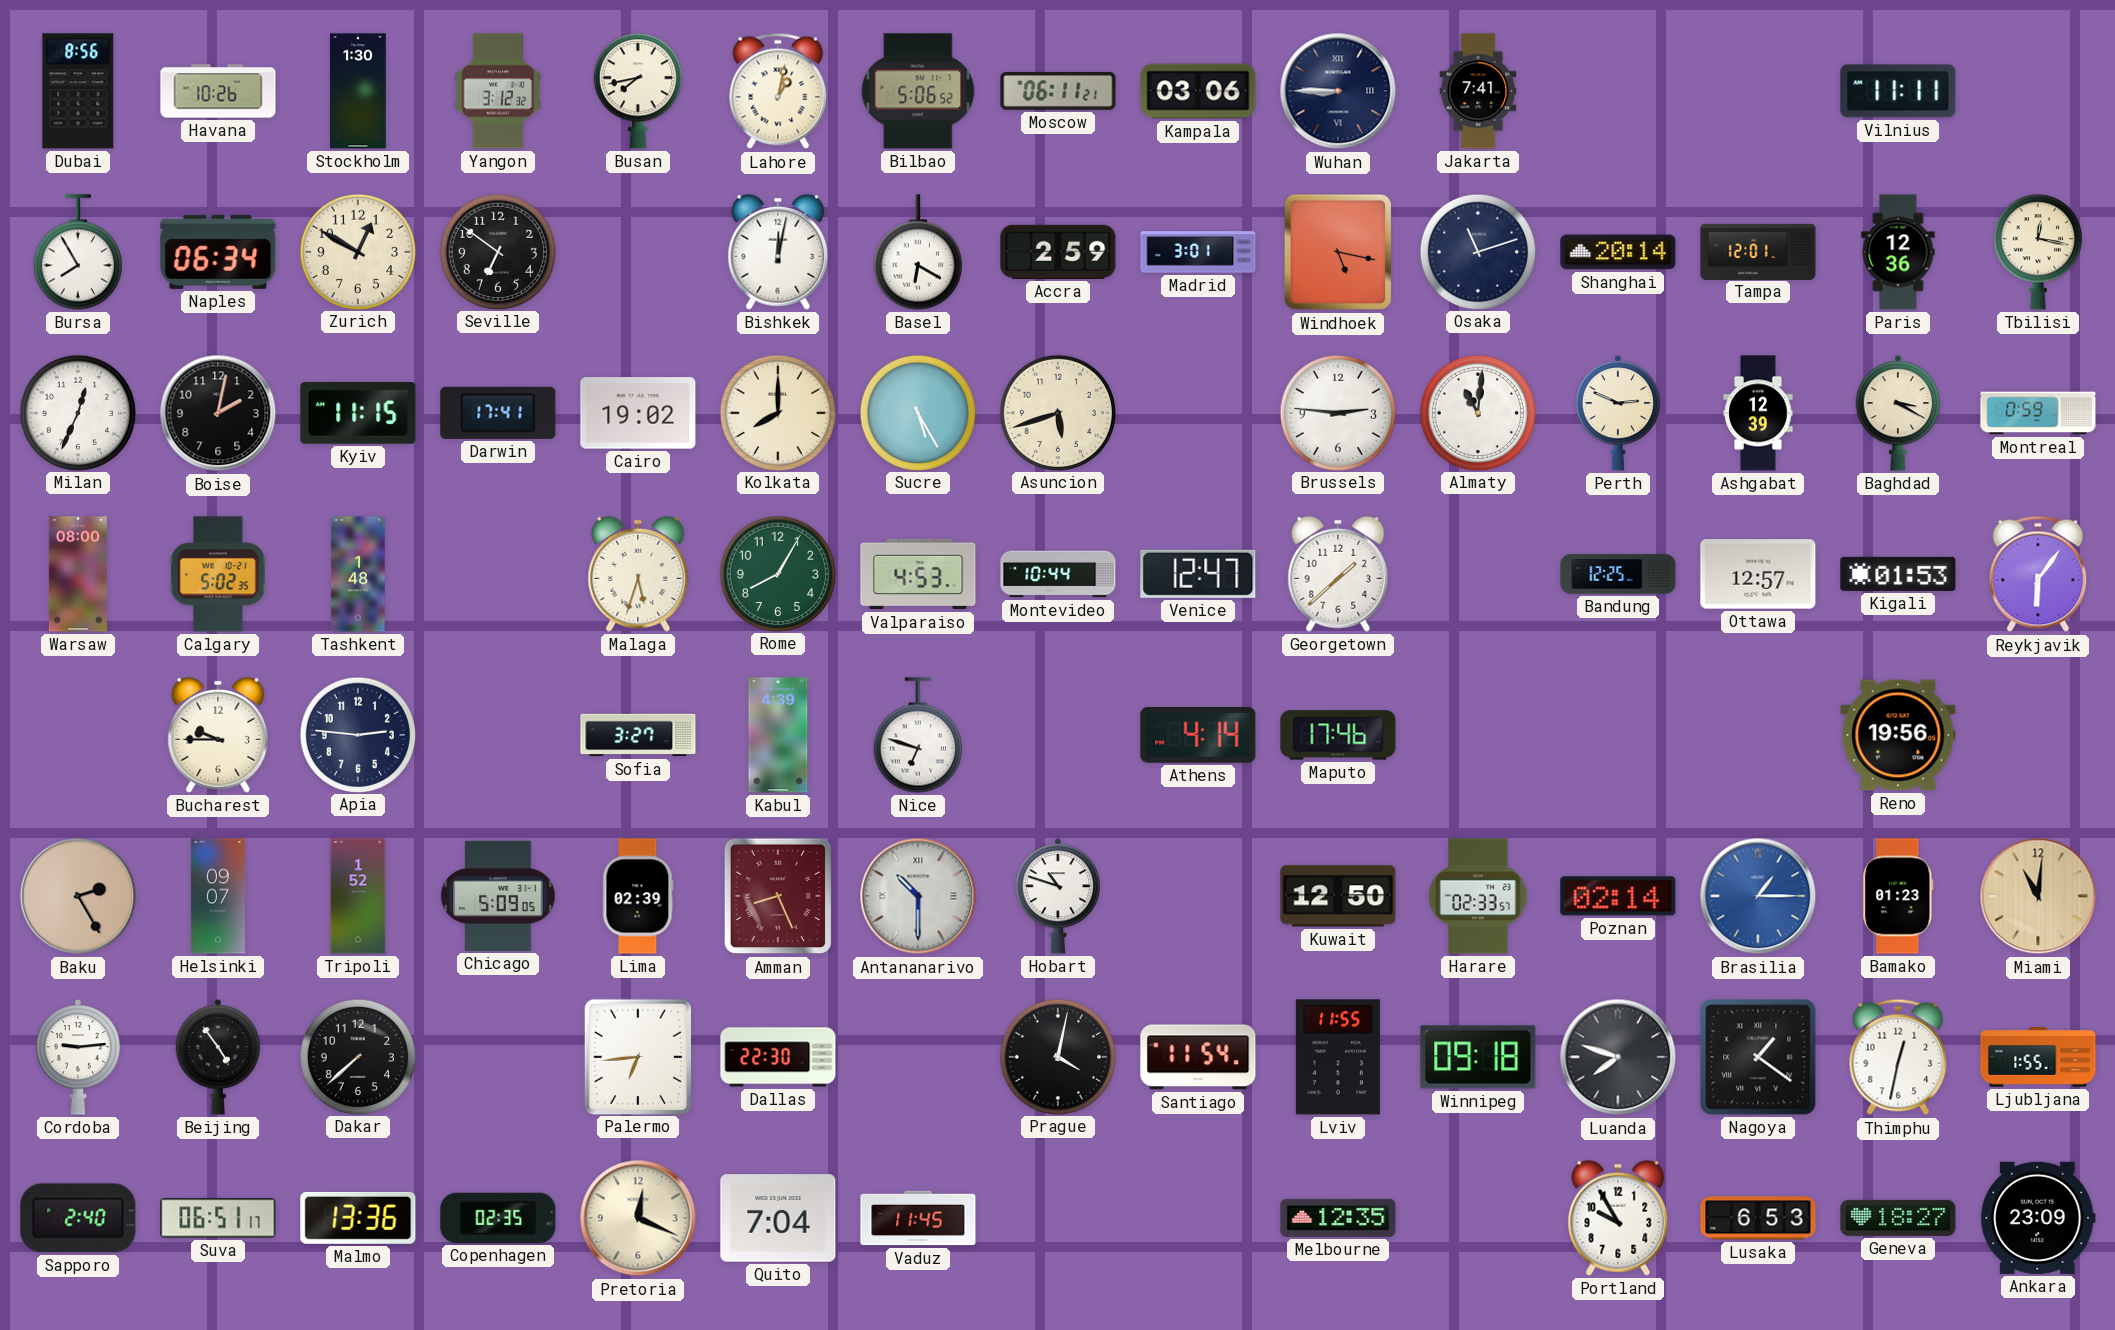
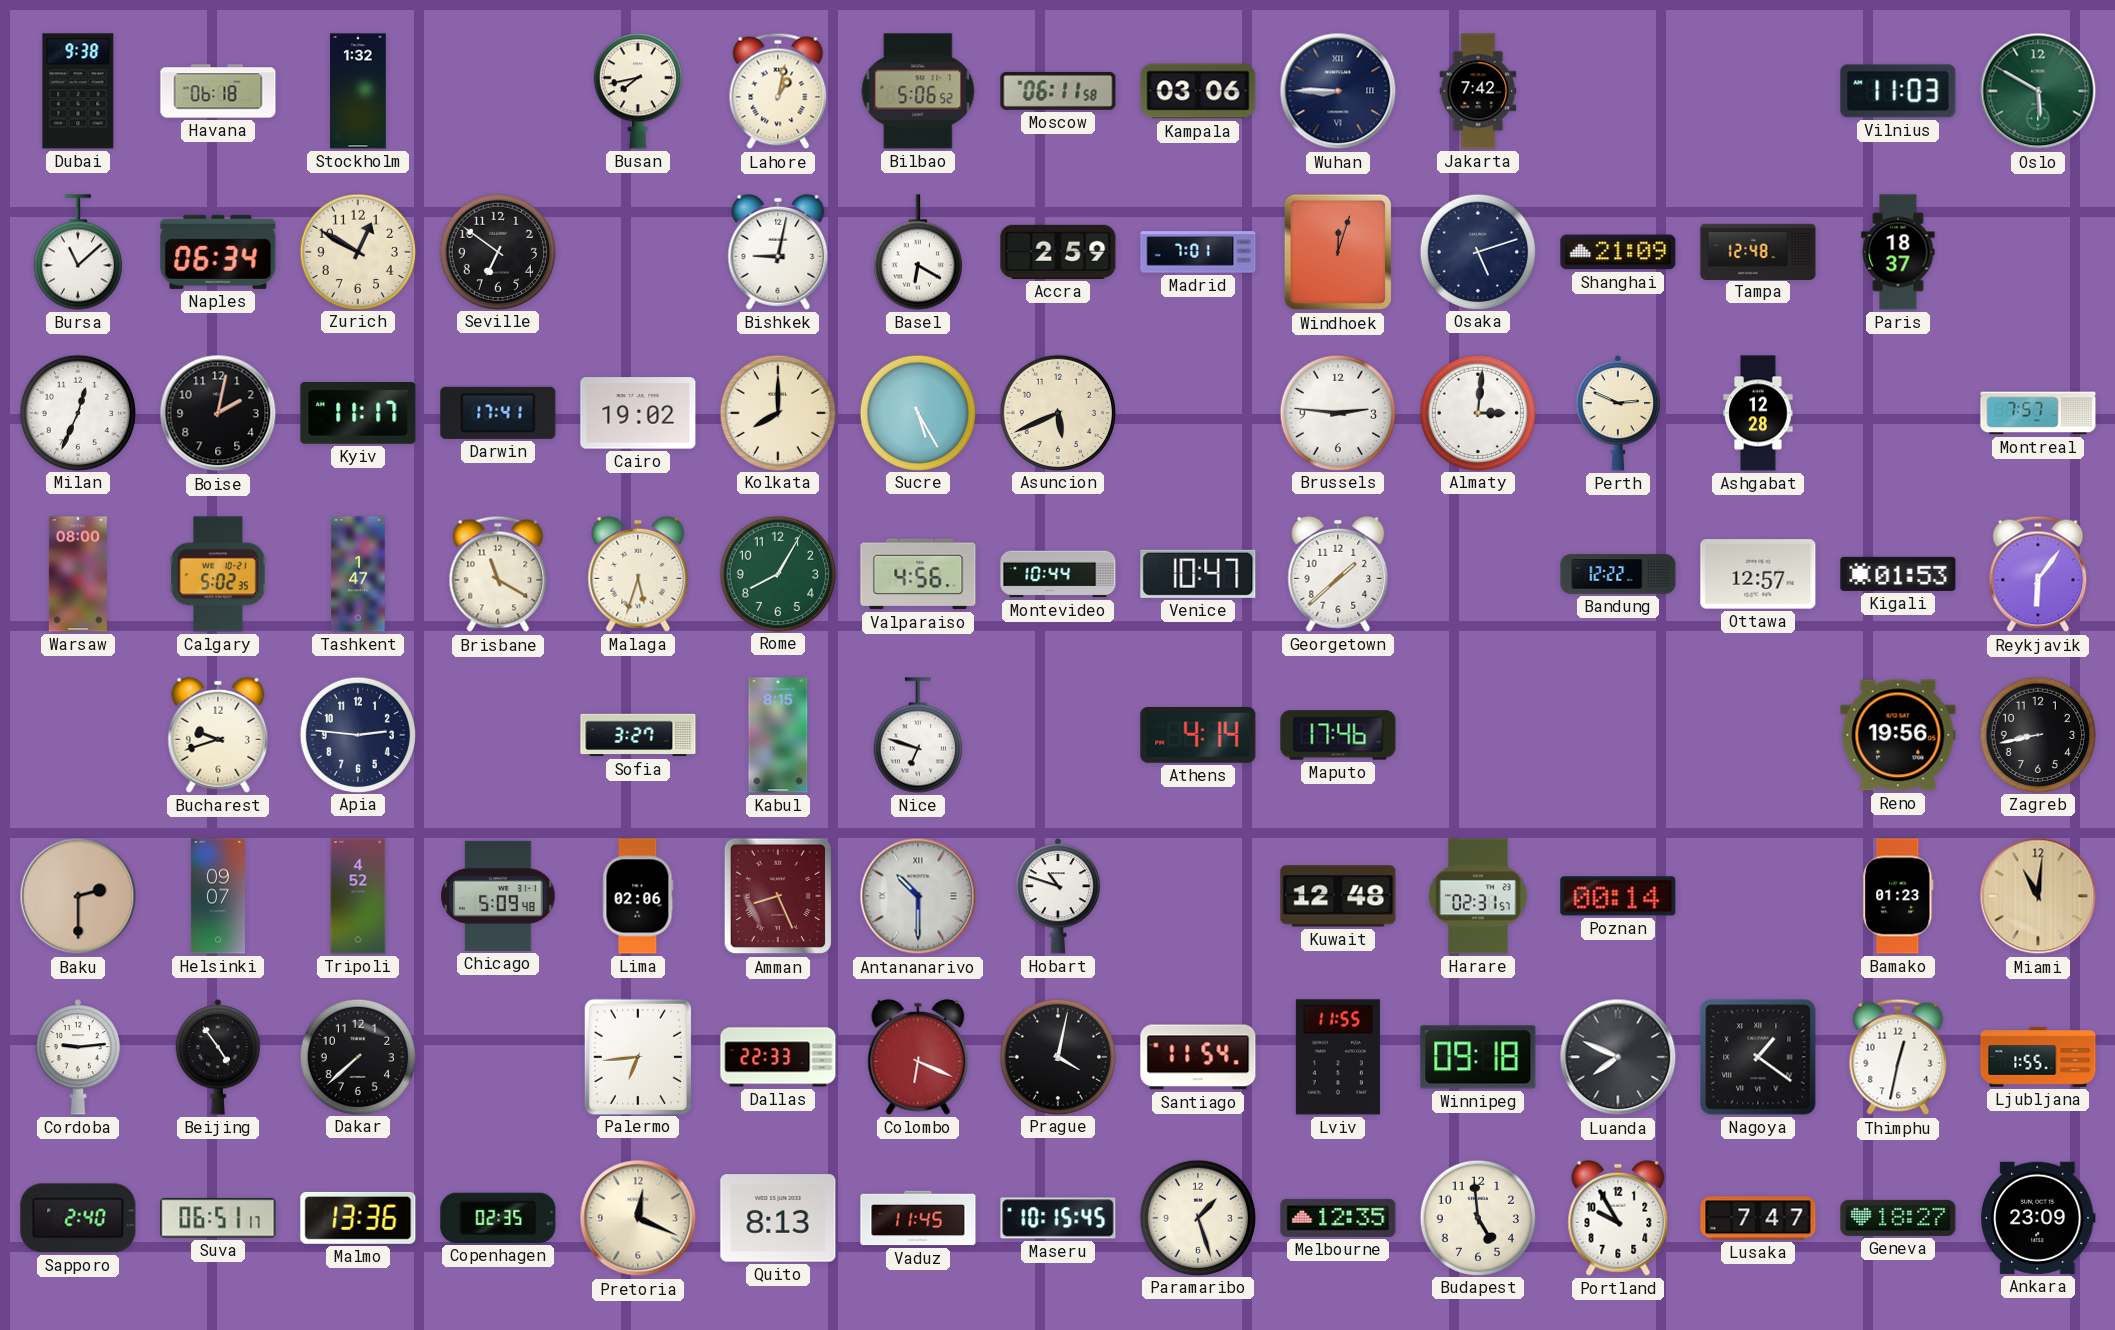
Dubai: 8:56 -> 9:38 (78, 91)
Havana: 10:26 -> 06:18 (218, 91)
Stockholm: 1:30 -> 1:32 (358, 91)
Yangon: 3:12 -> none (498, 91)
Moscow: 06:11:21 -> 06:11:58 (1058, 91)
Jakarta: 7:41 -> 7:42 (1478, 91)
Vilnius: 11:11 -> 11:03 (1898, 91)
Oslo: none -> 5:50 (2038, 91)
Bursa: 7:55 -> 11:08 (78, 252)
Bishkek: 12:02 -> 9:02 (778, 252)
Madrid: 3:01 -> 7:01 (1198, 252)
Windhoek: 5:17 -> 12:03 (1338, 252)
Osaka: 11:12 -> 5:12 (1477, 251)
Shanghai: 20:14 -> 21:09 (1618, 252)
Tampa: 12:01 -> 12:48 (1758, 251)
Paris: 12:36 -> 18:37 (1898, 252)
Tbilisi: 12:17 -> none (2038, 252)
Kyiv: 11:15 -> 11:17 (358, 413)
Asuncion: 5:42 -> 5:41 (1057, 412)
Almaty: 11:01 -> 3:01 (1477, 412)
Ashgabat: 12:39 -> 12:28 (1758, 413)
Baghdad: 3:20 -> none (1898, 413)
Montreal: 0:59 -> 7:57 (2038, 413)
Tashkent: 1:48 -> 1:47 (358, 574)
Brisbane: none -> 11:20 (498, 574)
Valparaiso: 4:53 -> 4:56 (918, 574)
Venice: 12:47 -> 10:47 (1198, 574)
Bandung: 12:25 -> 12:22 (1618, 574)
Bucharest: 9:45 -> 9:42 (218, 735)
Kabul: 4:39 -> 8:15 (778, 735)
Zagreb: none -> 8:43 (2037, 734)
Baku: 2:25 -> 2:30 (78, 896)
Tripoli: 1:52 -> 4:52 (358, 896)
Chicago: 5:09:05 -> 5:09:48 (498, 896)
Lima: 02:39 -> 02:06 (638, 896)
Kuwait: 12:50 -> 12:48 (1338, 896)
Harare: 02:33 -> 02:31 (1478, 896)
Poznan: 02:14 -> 00:14 (1618, 896)
Brasilia: 1:15 -> none (1758, 896)
Dallas: 22:30 -> 22:33 (778, 1057)
Colombo: none -> 6:19 (918, 1057)
Luanda: 7:48 -> 7:49 (1618, 1057)
Quito: 7:04 -> 8:13 (778, 1218)
Maseru: none -> 10:15 (1058, 1218)
Paramaribo: none -> 1:27 (1197, 1217)
Budapest: none -> 4:59 (1477, 1217)
Lusaka: 6:53 -> 7:47 (1758, 1218)
